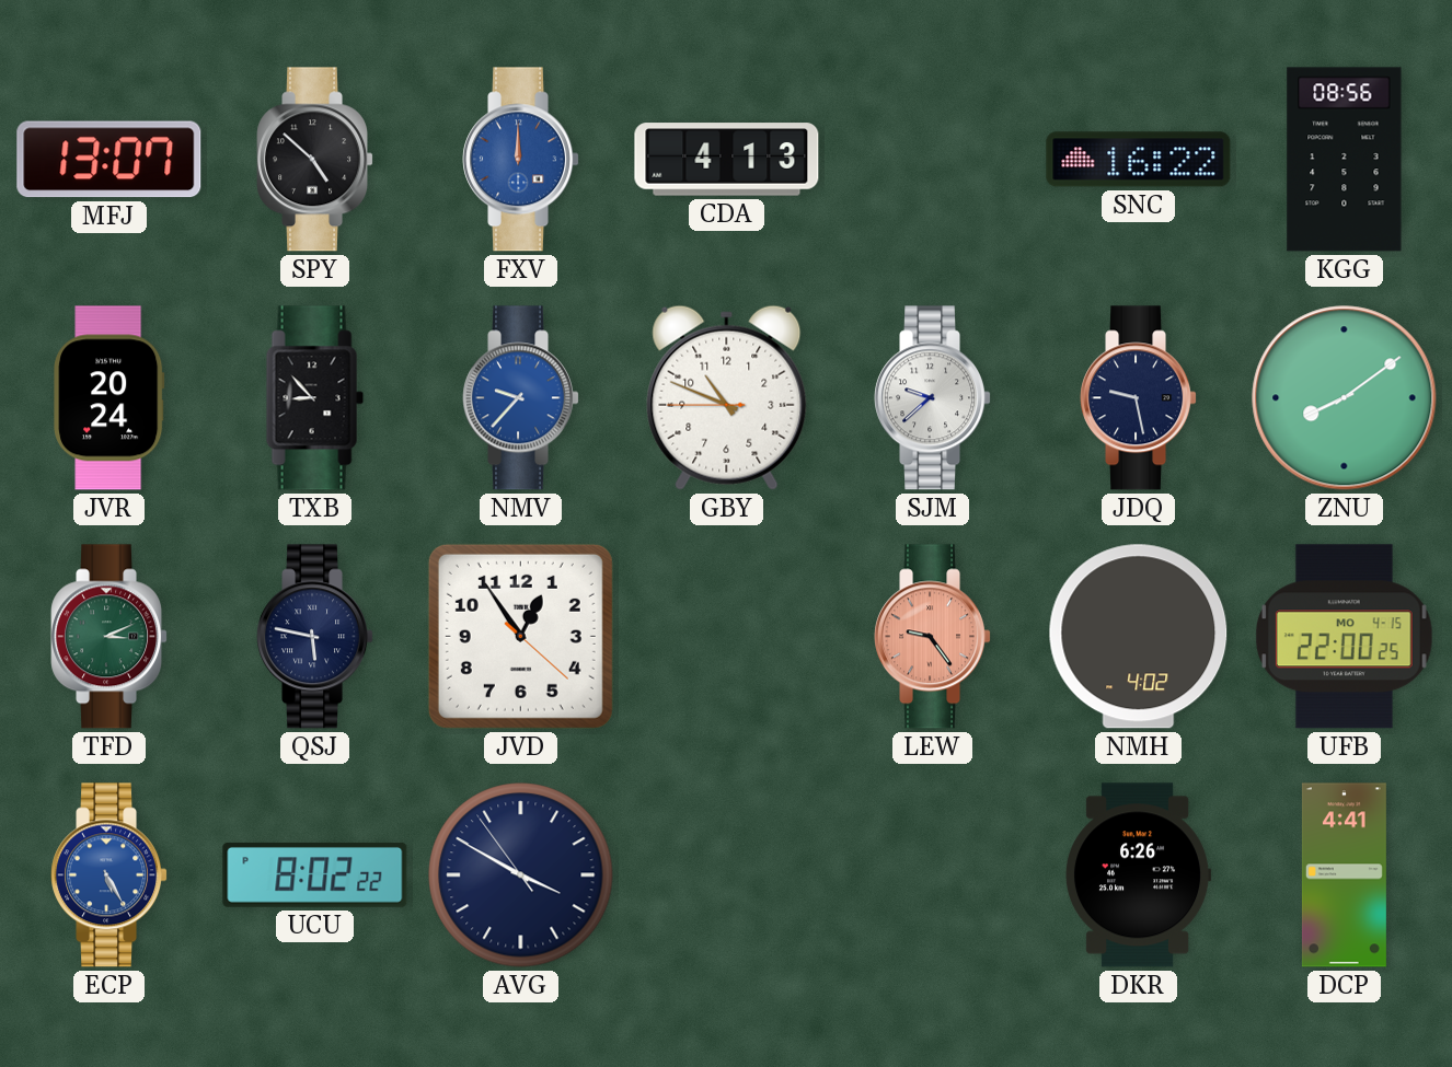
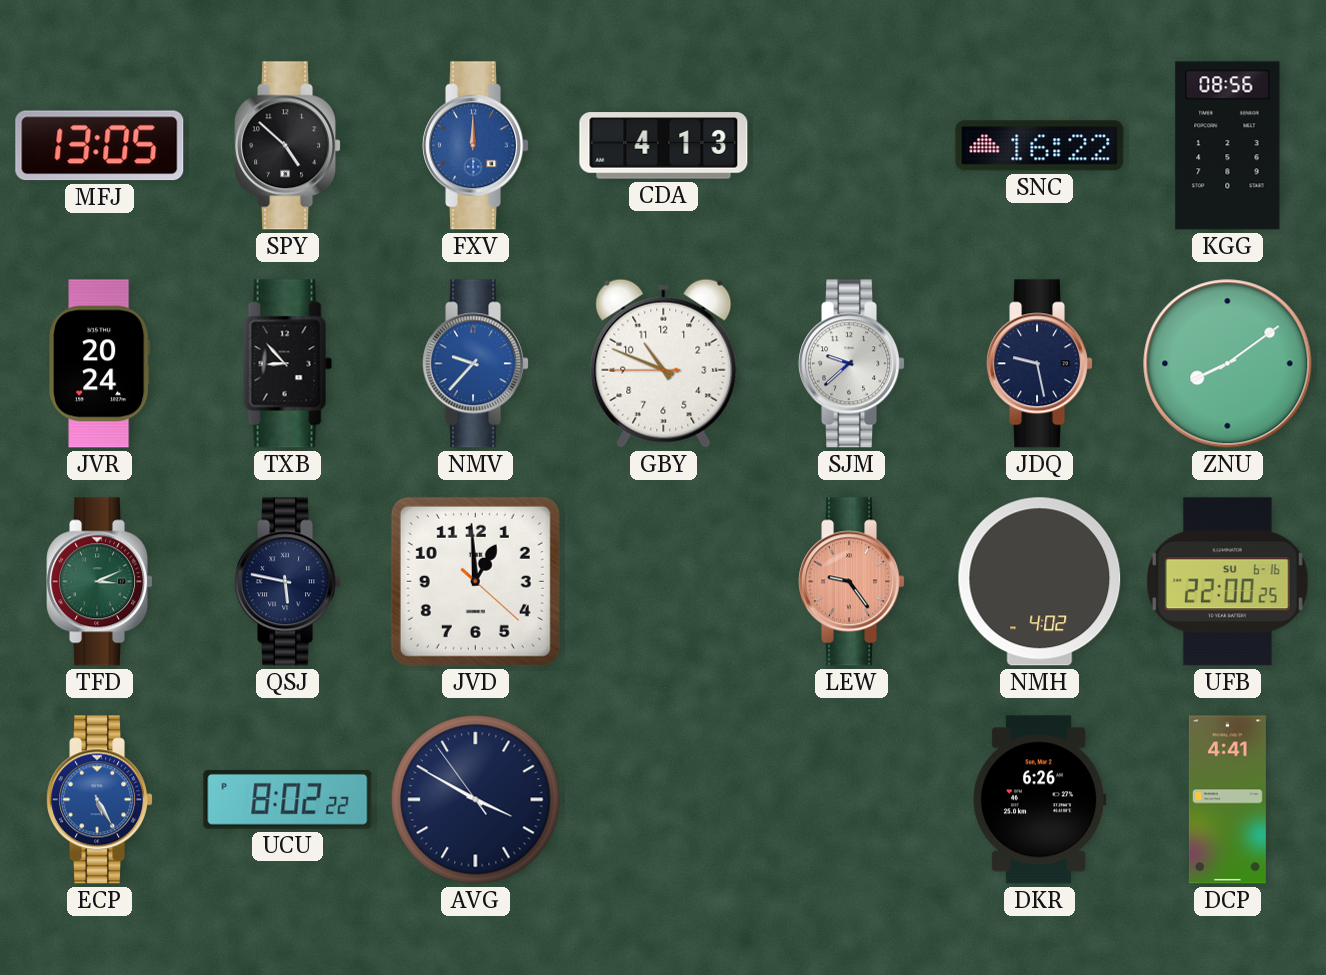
MFJ: 13:07 -> 13:05 (100, 146)
JVD: 12:54 -> 12:59 (475, 581)
UFB date: MO 4-15 -> SU 6-16 (1227, 582)
